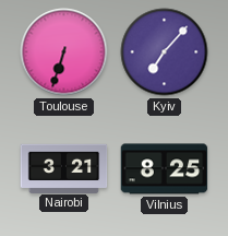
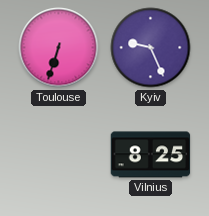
Kyiv: 7:07 -> 9:26 (151, 48)
Nairobi: 3:21 -> none (64, 168)
